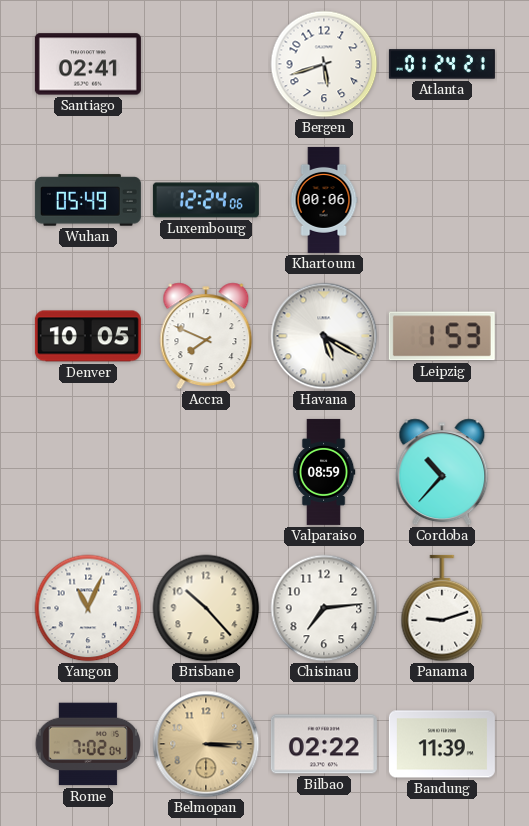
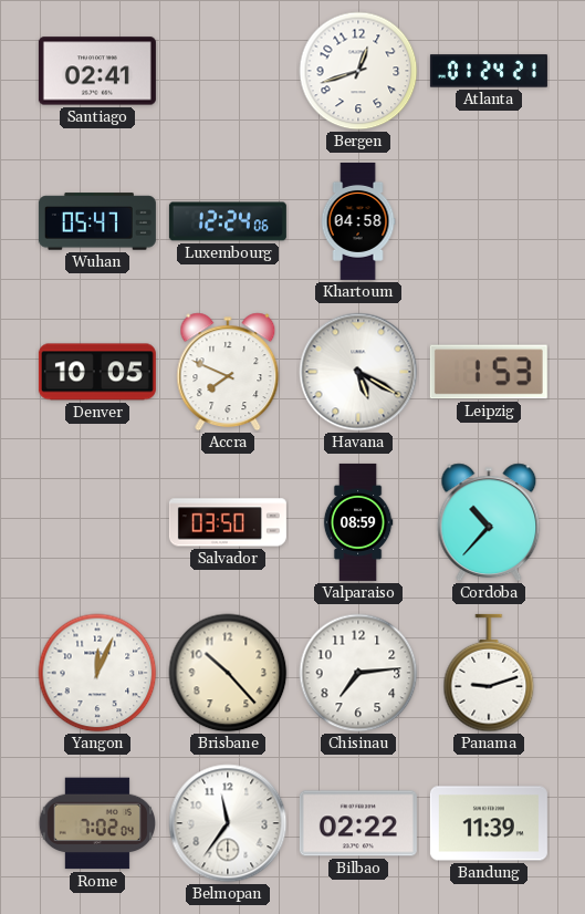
Bergen: 5:42 -> 12:42 (358, 71)
Wuhan: 05:49 -> 05:47 (97, 221)
Khartoum: 00:06 -> 04:58 (358, 221)
Salvador: none -> 03:50 (228, 522)
Yangon: 11:04 -> 12:04 (97, 673)
Belmopan: 3:15 -> 11:36 (228, 823)
Belmopan dial: champagne -> white (228, 823)
